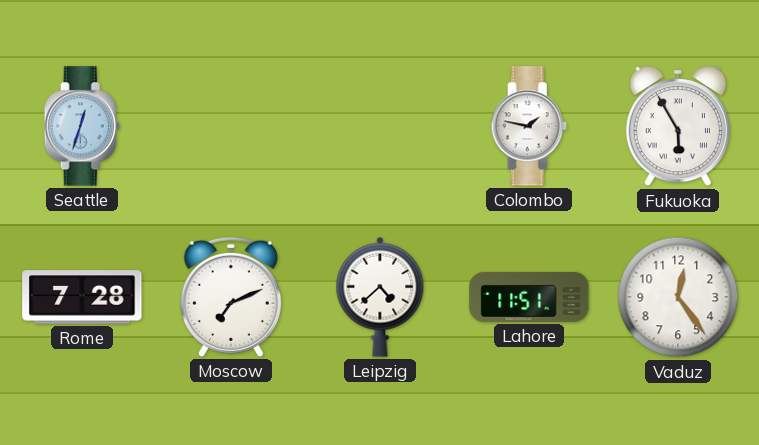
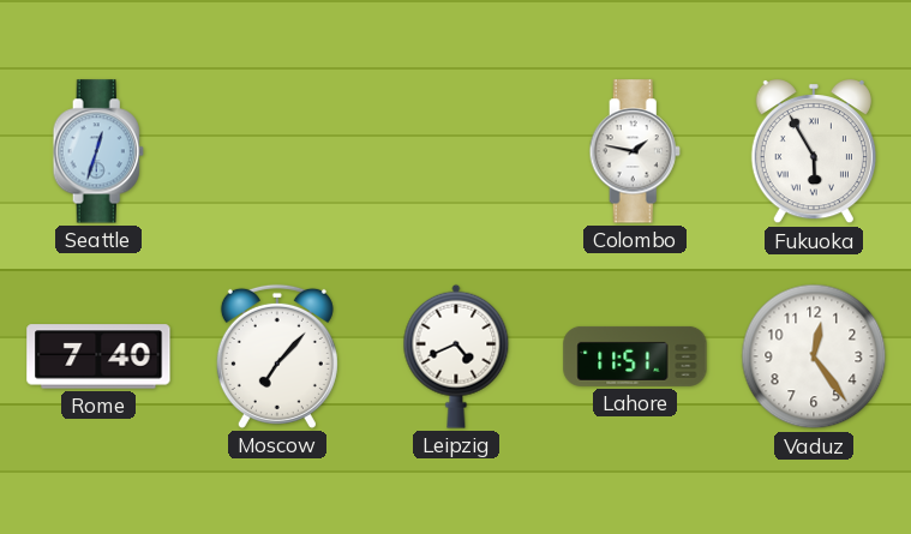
Rome: 7:28 -> 7:40 (98, 356)
Moscow: 7:11 -> 7:07 (277, 356)
Leipzig: 4:38 -> 4:41 (456, 356)
